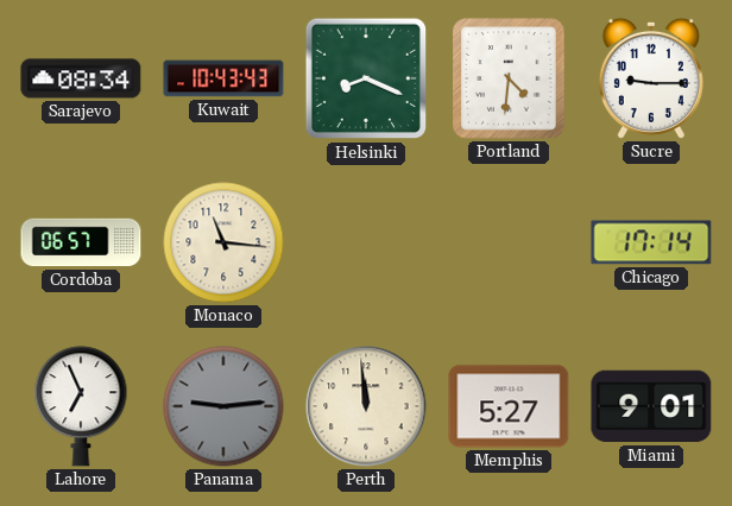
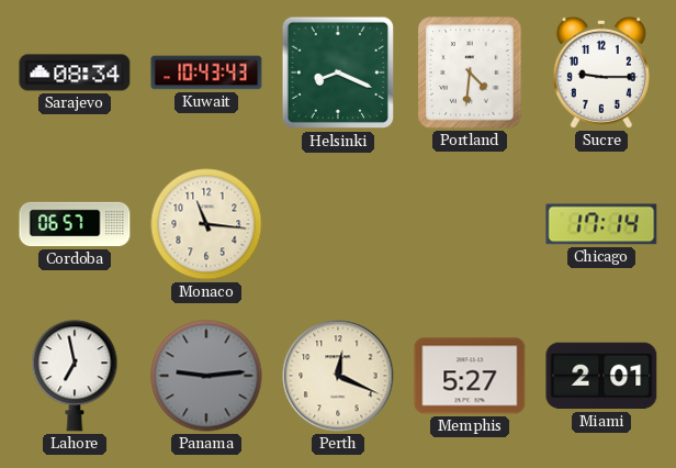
Lahore: 6:56 -> 6:58 (75, 376)
Perth: 11:59 -> 12:19 (338, 376)
Miami: 9:01 -> 2:01 (601, 376)
